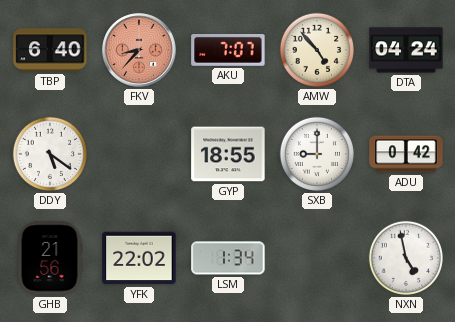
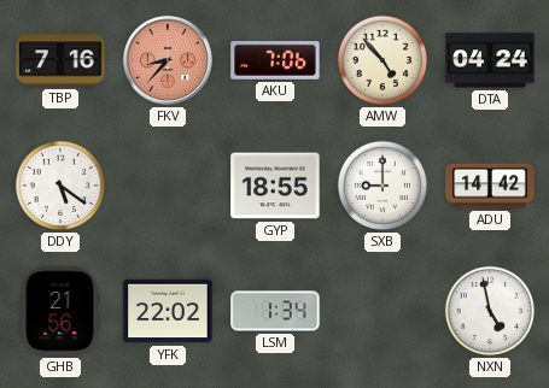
TBP: 6:40 -> 7:16 (60, 60)
AKU: 7:07 -> 7:06 (275, 61)
ADU: 0:42 -> 14:42 (490, 186)
